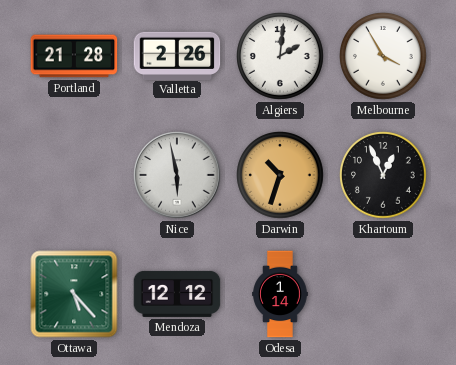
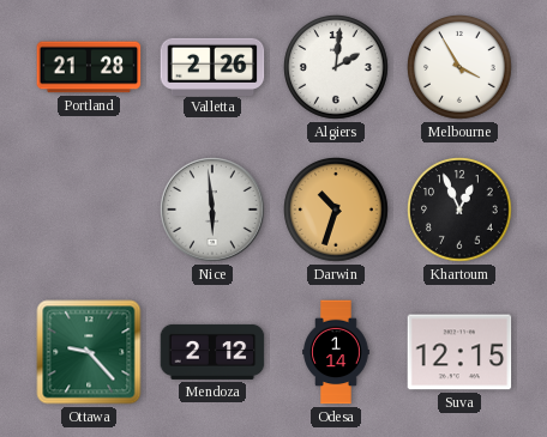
Nice: 5:58 -> 5:59 (212, 210)
Ottawa: 5:23 -> 9:23 (89, 352)
Mendoza: 12:12 -> 2:12 (212, 352)
Suva: none -> 12:15 (459, 352)
